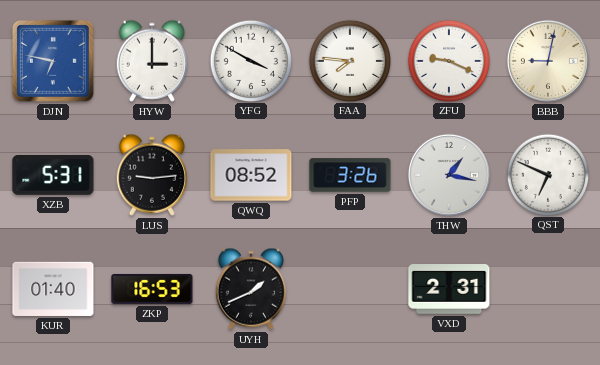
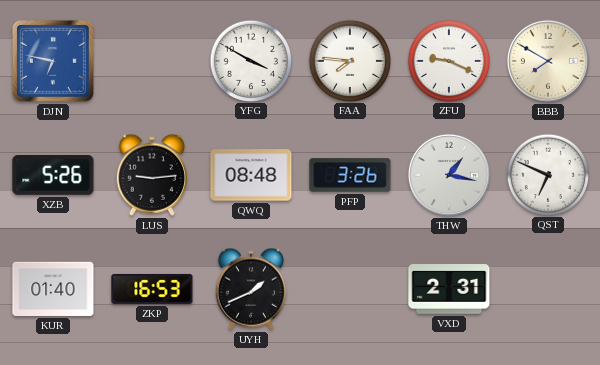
HYW: 3:00 -> none (152, 61)
BBB: 9:02 -> 7:50 (548, 61)
XZB: 5:31 -> 5:26 (53, 176)
QWQ: 08:52 -> 08:48 (251, 175)
